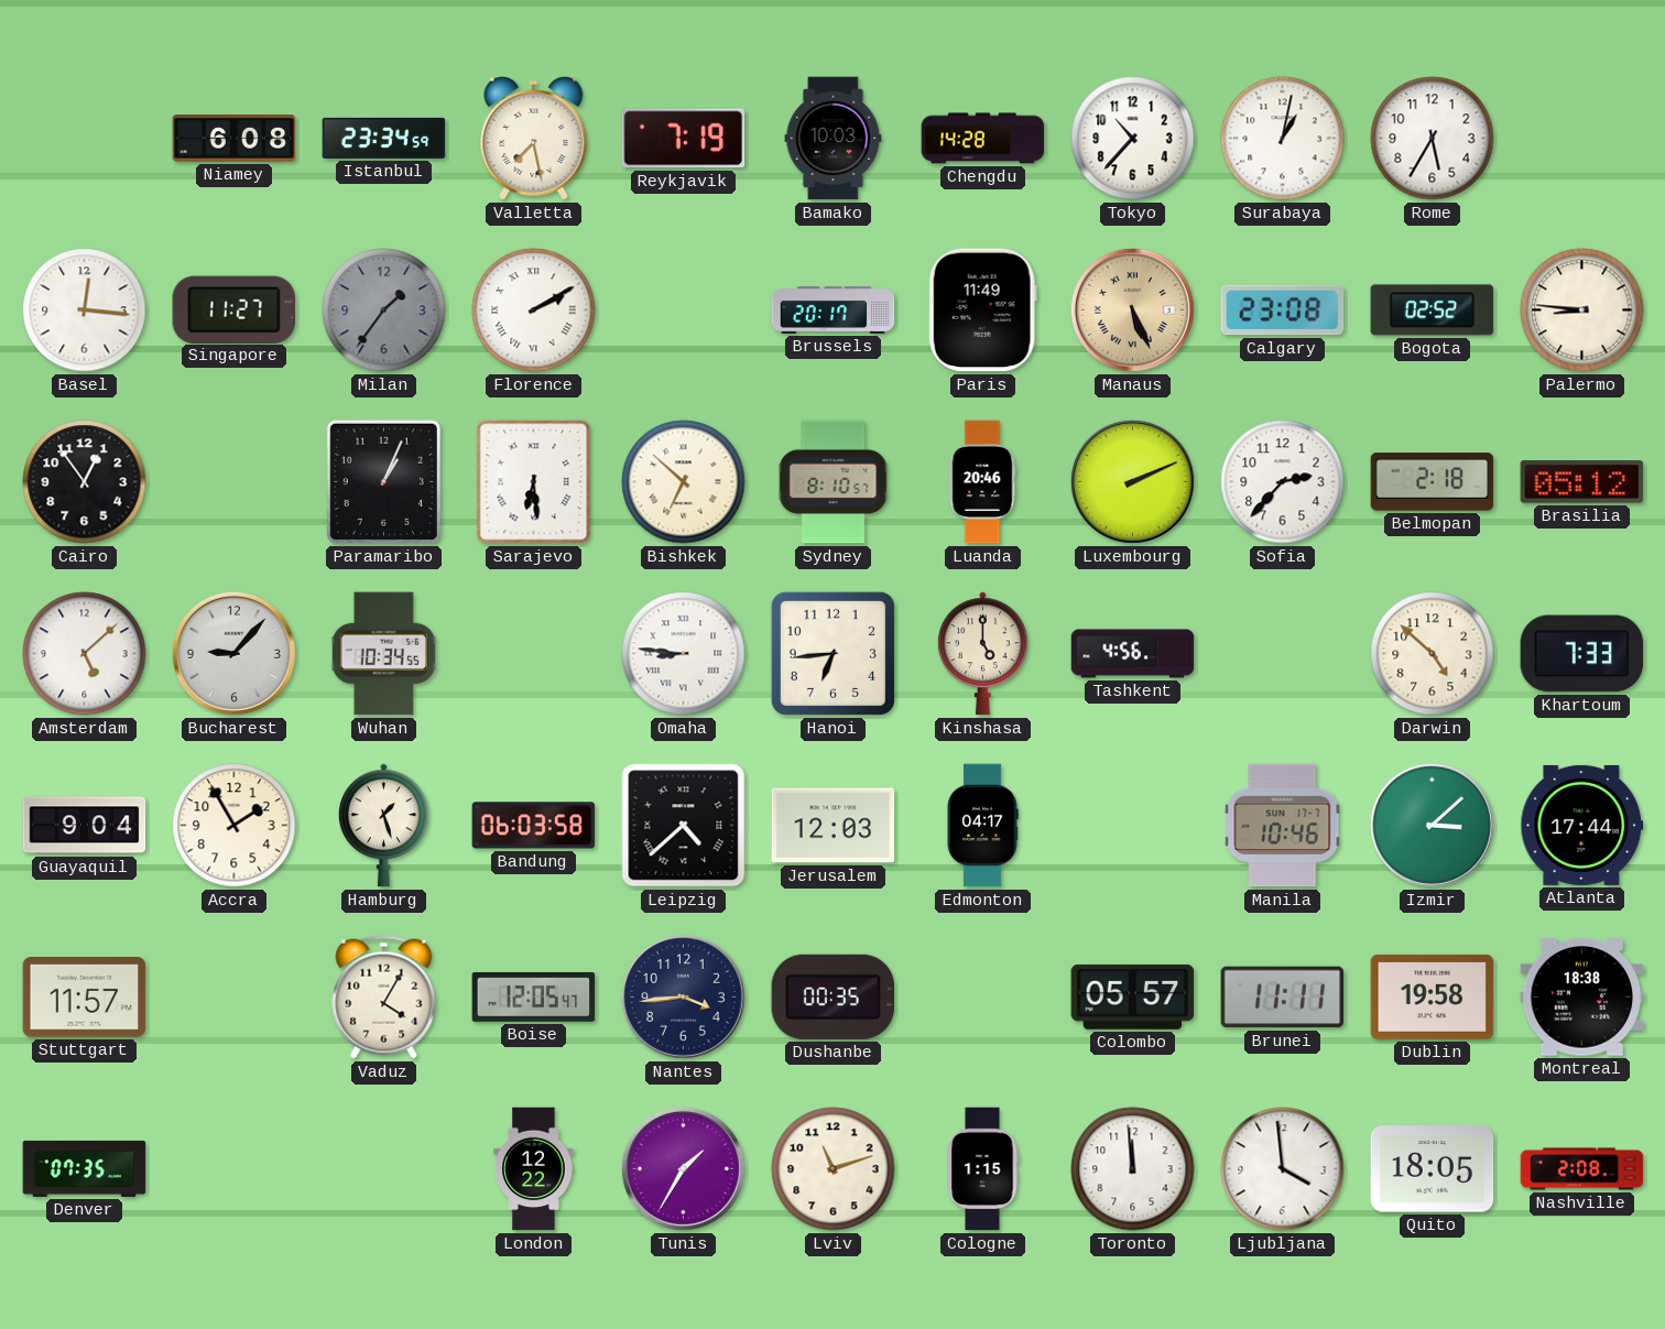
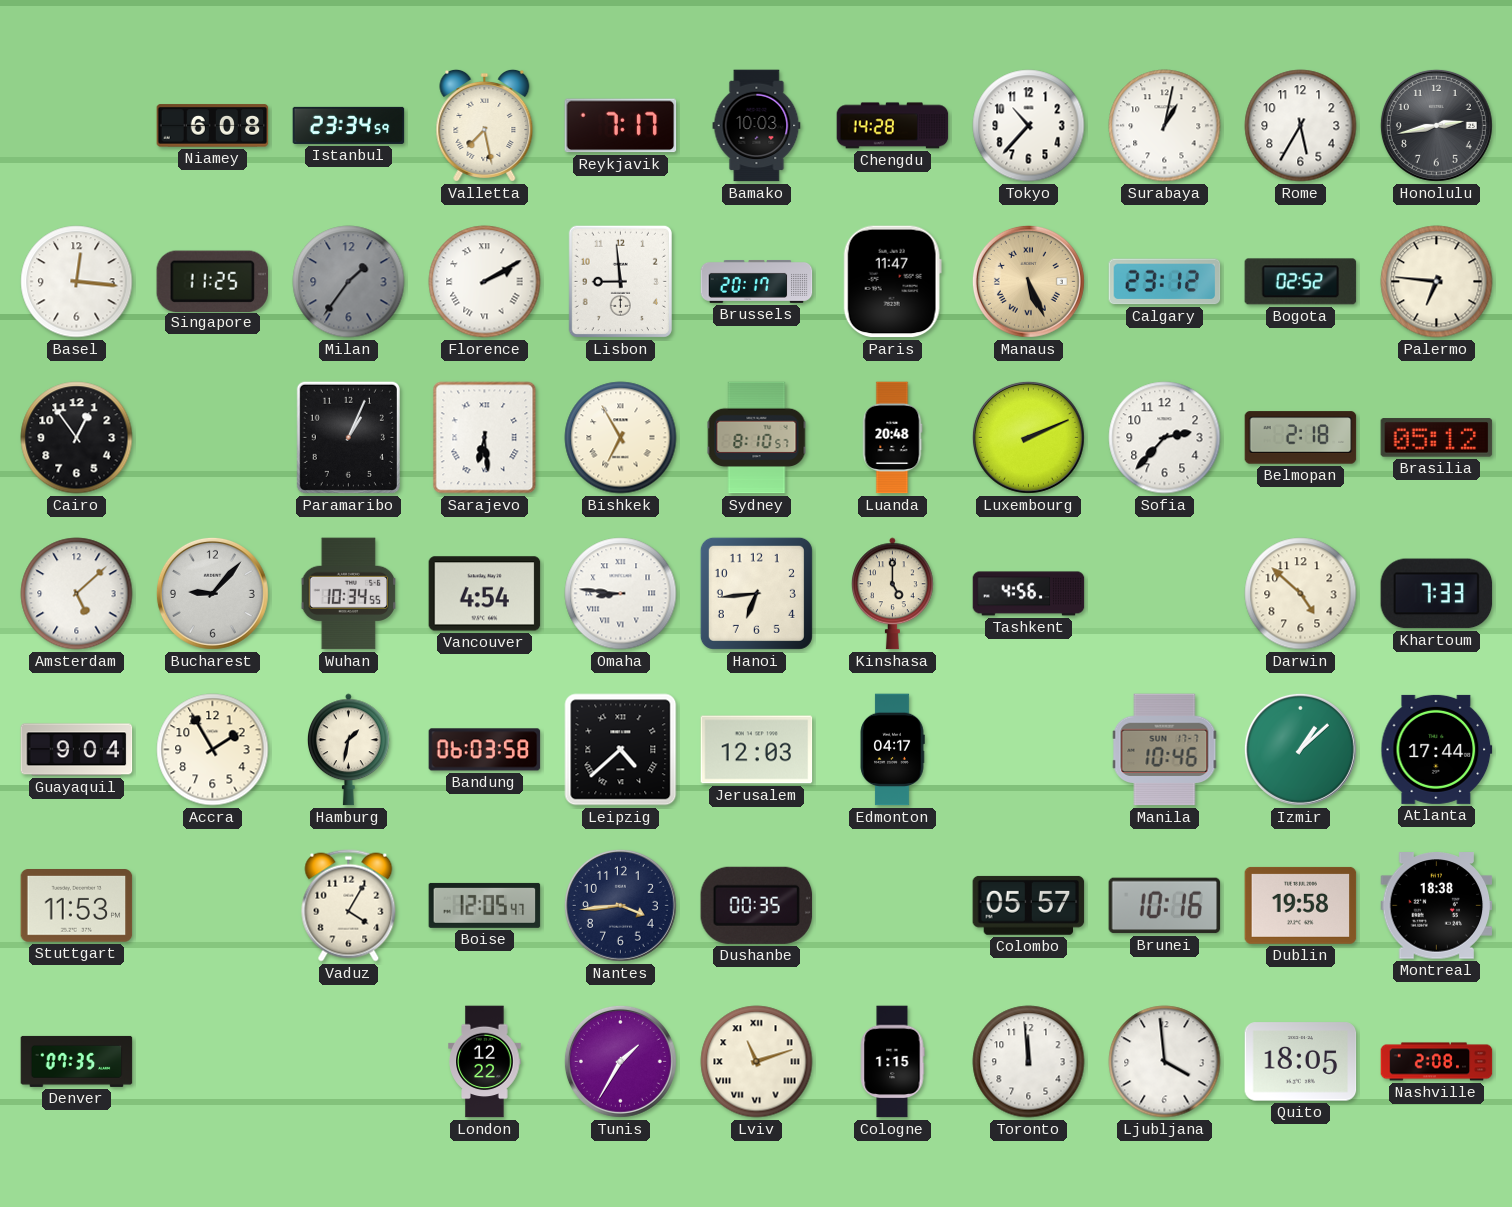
Reykjavik: 7:19 -> 7:17 (621, 126)
Honolulu: none -> 2:43 (1436, 125)
Singapore: 11:27 -> 11:25 (212, 281)
Lisbon: none -> 8:59 (620, 281)
Paris: 11:49 -> 11:47 (892, 282)
Calgary: 23:08 -> 23:12 (1165, 282)
Palermo: 8:46 -> 6:46 (1437, 282)
Bishkek: 6:52 -> 6:55 (621, 438)
Luanda: 20:46 -> 20:48 (892, 438)
Vancouver: none -> 4:54 (485, 594)
Hamburg: 1:27 -> 1:32 (349, 750)
Izmir: 3:08 -> 1:08 (1300, 749)
Stuttgart: 11:57 -> 11:53 (77, 906)
Brunei: 11:11 -> 10:16 (1165, 906)
Lviv numerals: Arabic -> Roman (757, 1062)
